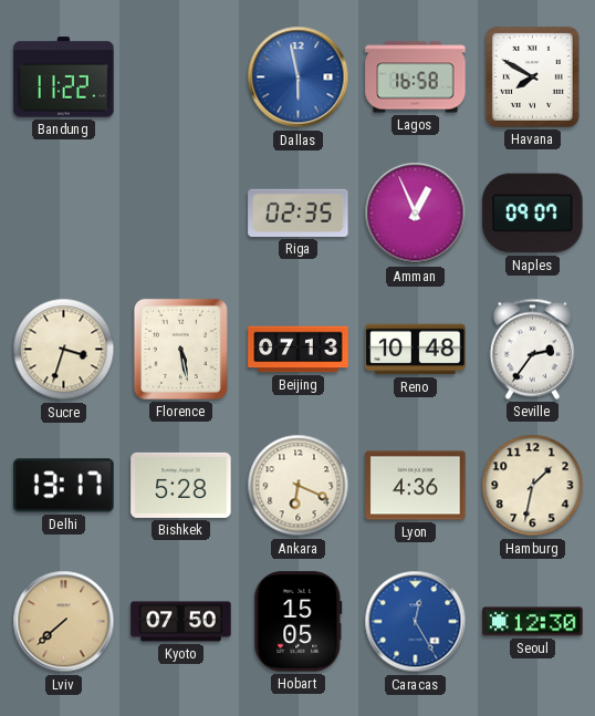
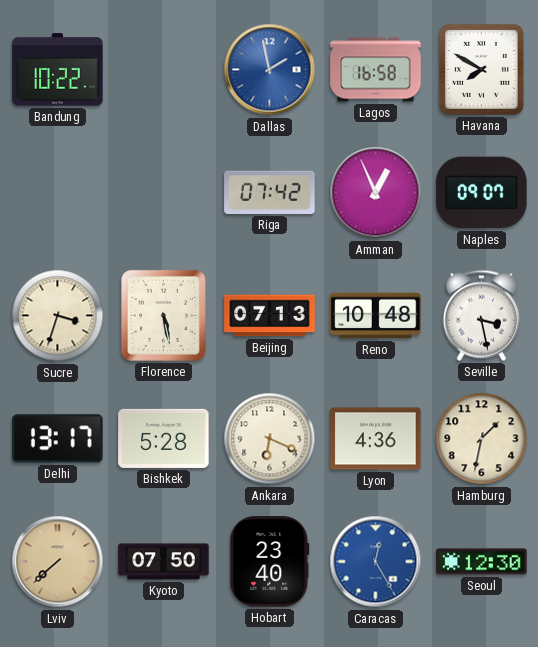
Bandung: 11:22 -> 10:22 (58, 70)
Dallas: 5:58 -> 1:58 (270, 70)
Riga: 02:35 -> 07:42 (270, 192)
Seville: 2:36 -> 3:28 (481, 315)
Hobart: 15:05 -> 23:40 (270, 562)
